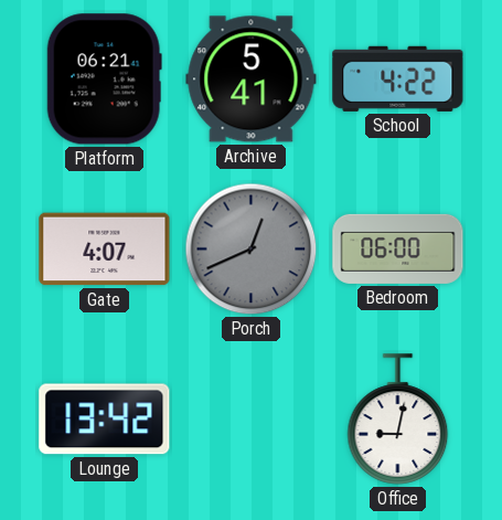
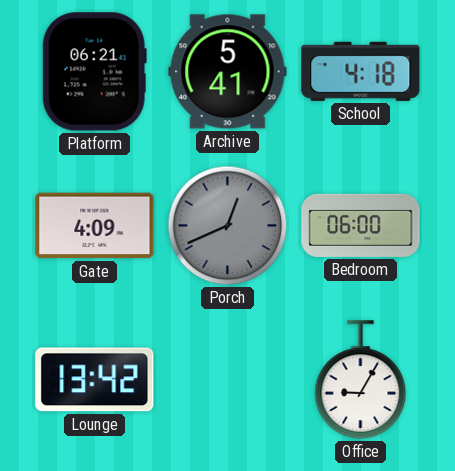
School: 4:22 -> 4:18 (361, 71)
Gate: 4:07 -> 4:09 (95, 226)
Office: 9:02 -> 9:05 (361, 380)
